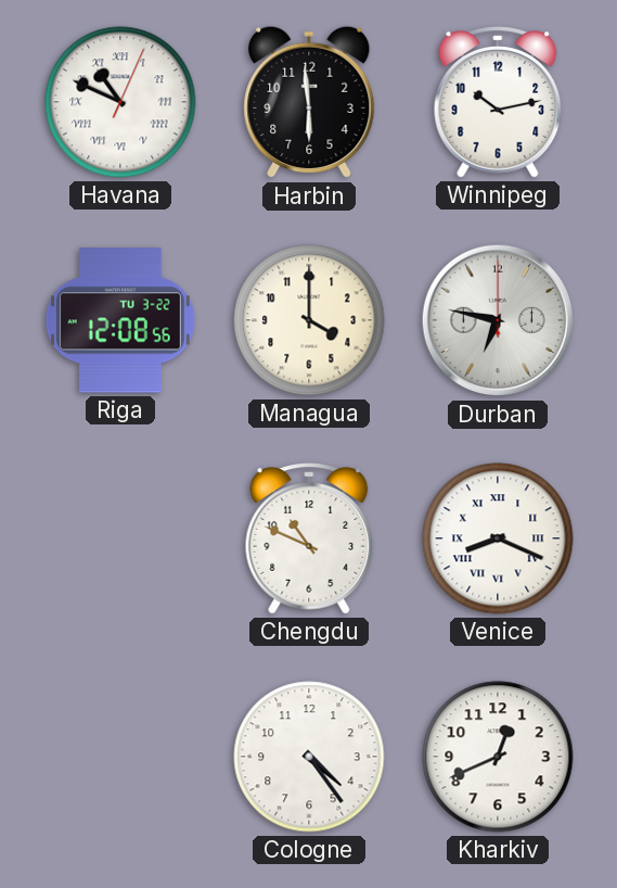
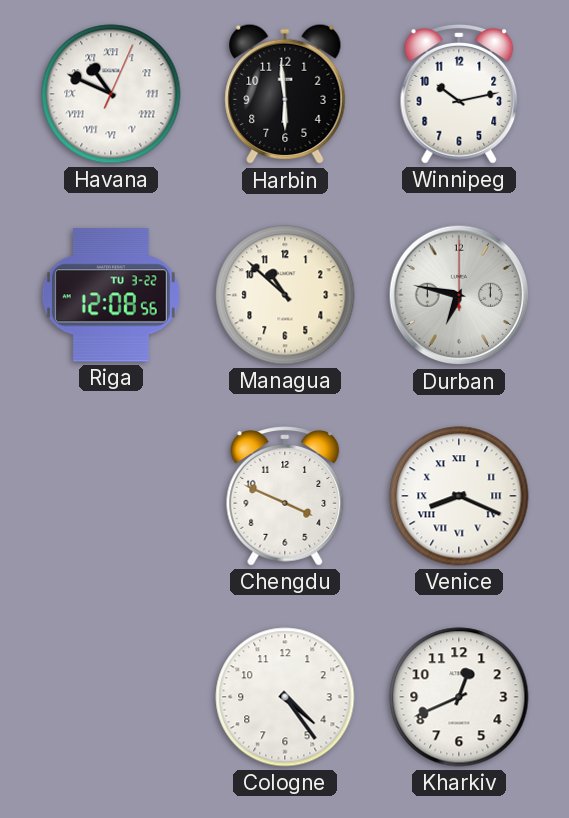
Managua: 4:00 -> 10:52 (285, 295)
Chengdu: 10:49 -> 3:49 (285, 496)
